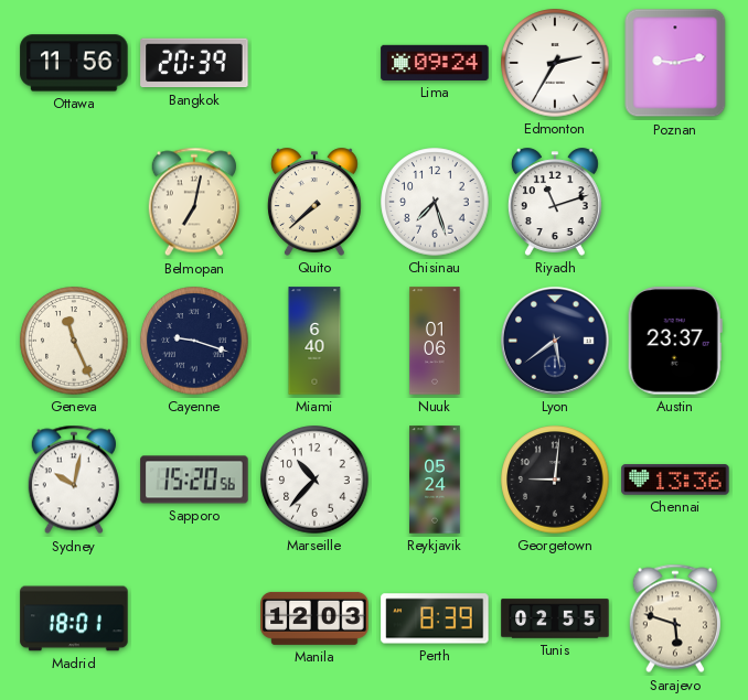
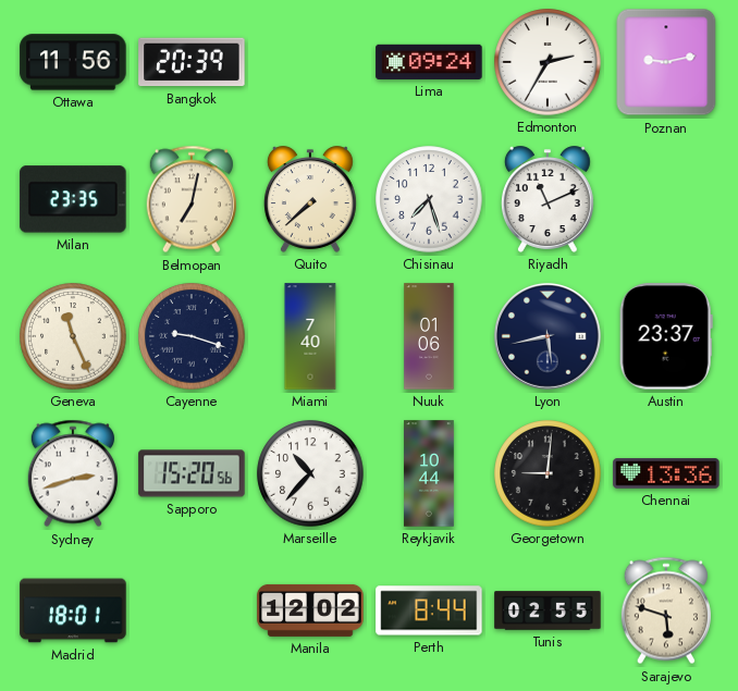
Milan: none -> 23:35 (73, 199)
Riyadh: 11:12 -> 11:11 (548, 199)
Miami: 6:40 -> 7:40 (310, 336)
Lyon: 5:39 -> 5:43 (548, 336)
Sydney: 10:02 -> 2:42 (73, 473)
Reykjavik: 05:24 -> 10:44 (429, 473)
Manila: 12:03 -> 12:02 (310, 610)
Perth: 8:39 -> 8:44 (429, 610)
